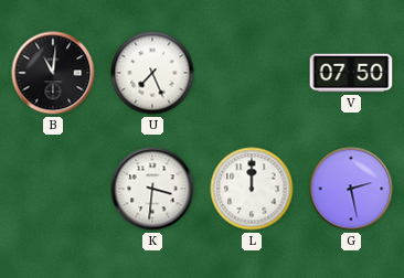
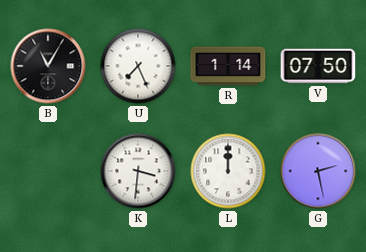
B: 11:01 -> 11:05 (48, 66)
R: none -> 1:14 (228, 66)
